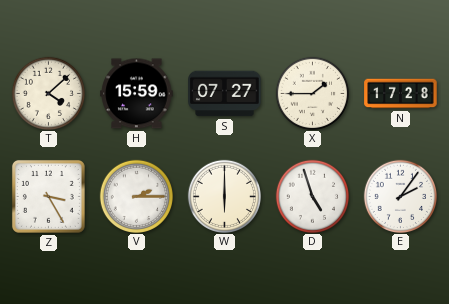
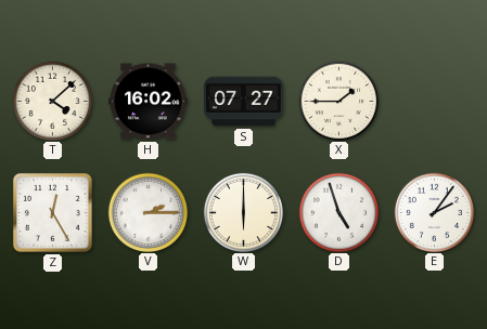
H: 15:59 -> 16:02 (149, 102)
N: 17:28 -> none (401, 94)
Z: 3:25 -> 12:25 (52, 212)
